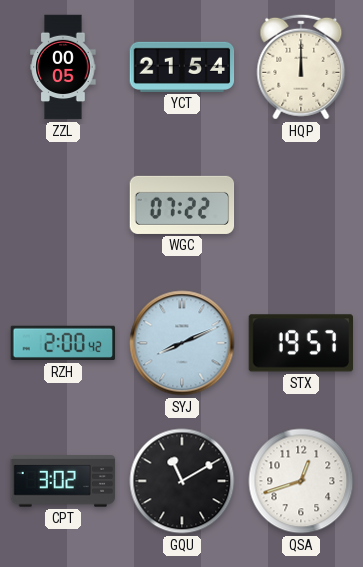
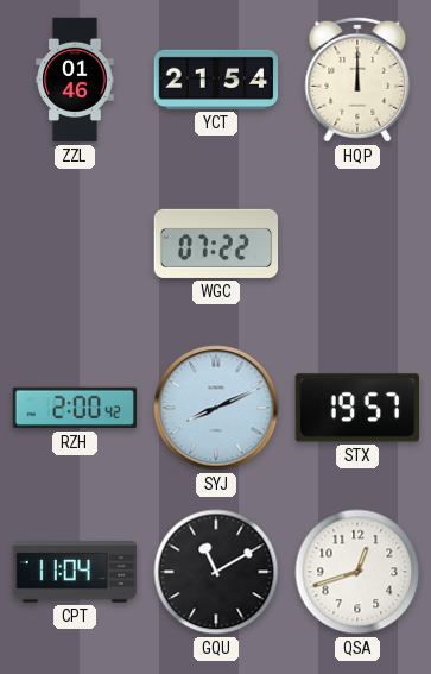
ZZL: 00:05 -> 01:46 (75, 80)
CPT: 3:02 -> 11:04 (75, 572)
